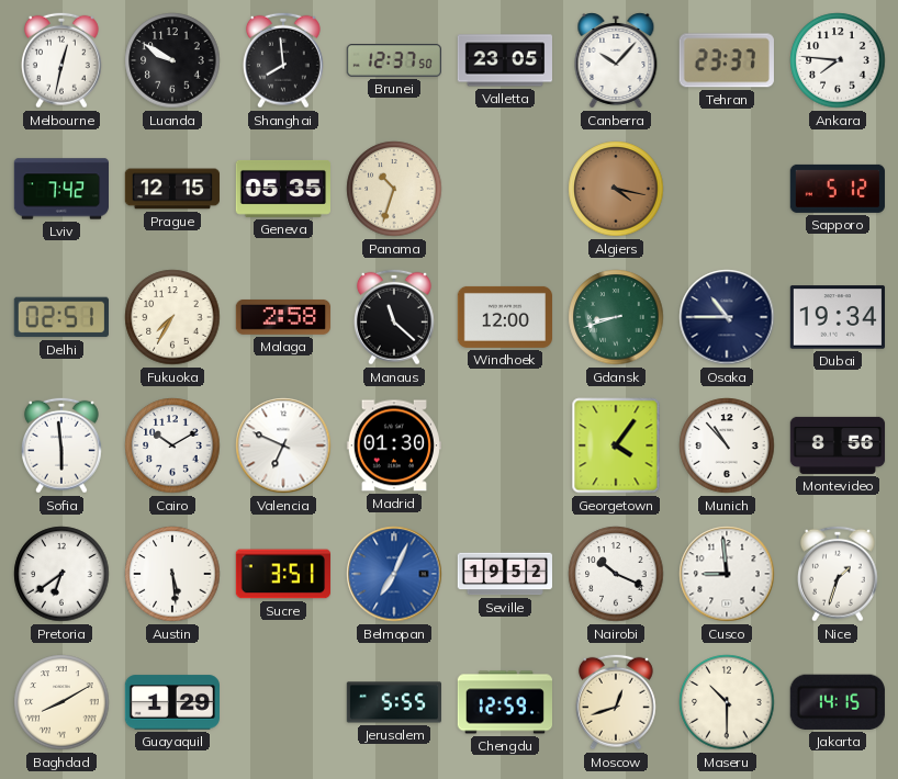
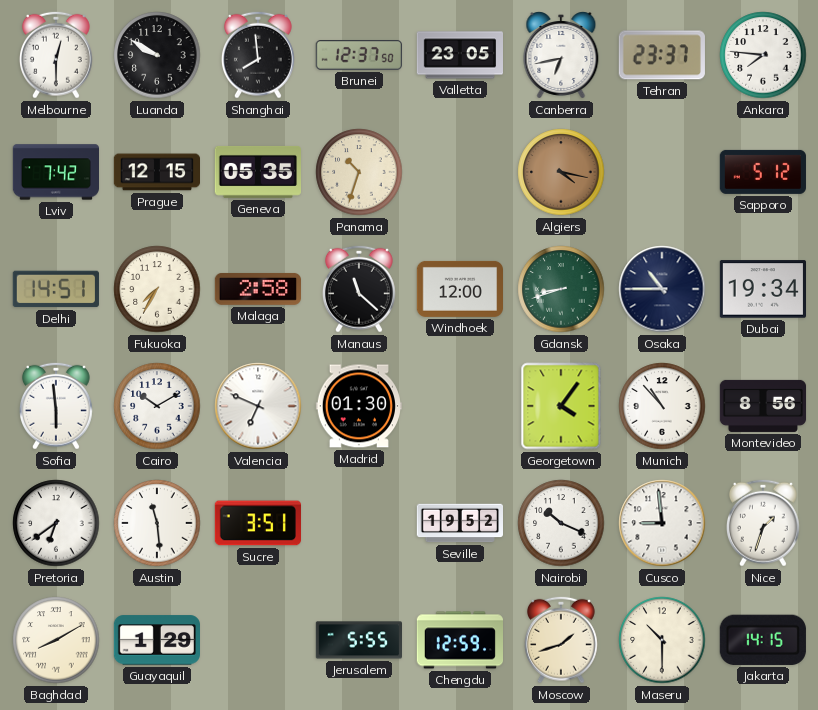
Melbourne: 12:32 -> 12:30 (56, 55)
Canberra: 10:07 -> 6:43 (561, 55)
Delhi: 02:51 -> 14:51 (56, 289)
Austin: 5:29 -> 11:29 (157, 523)
Belmopan: 7:04 -> none (394, 574)
Moscow: 12:42 -> 1:42 (561, 640)
